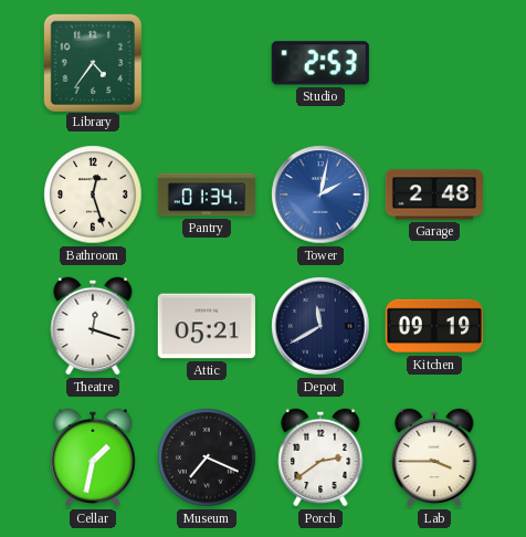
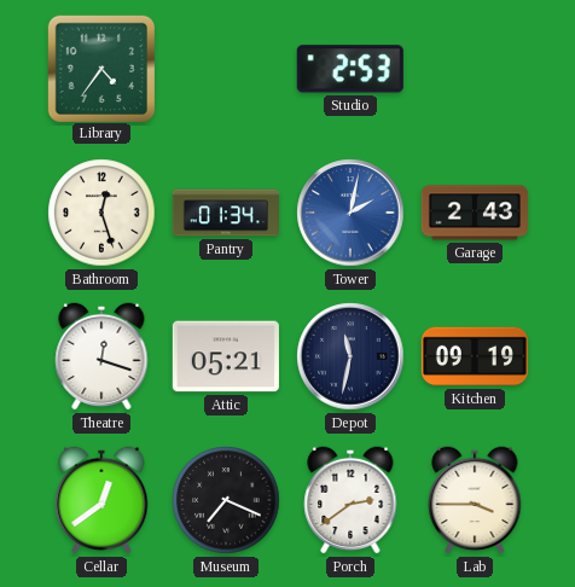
Garage: 2:48 -> 2:43 (475, 213)
Depot: 11:40 -> 11:32 (350, 356)
Cellar: 1:32 -> 12:39 (101, 500)
